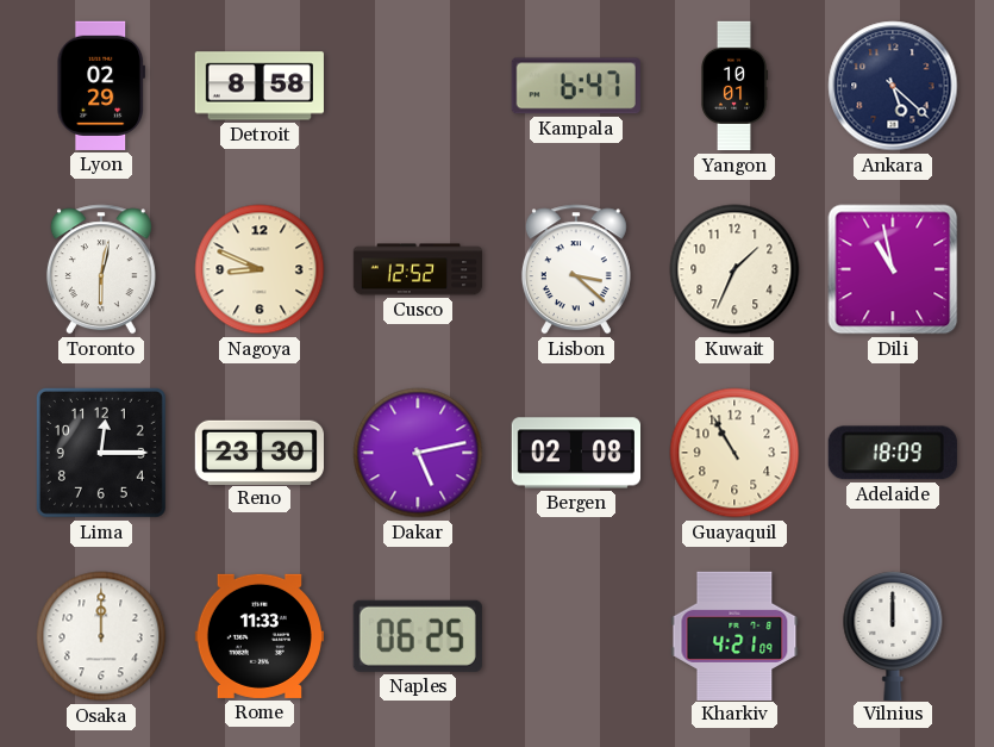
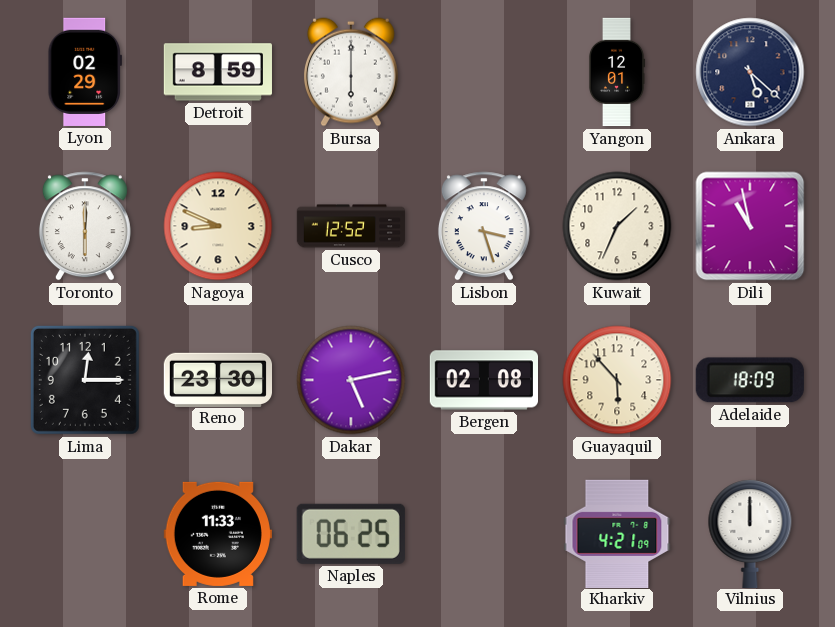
Detroit: 8:58 -> 8:59 (217, 72)
Bursa: none -> 6:00 (351, 72)
Kampala: 6:47 -> none (576, 86)
Yangon: 10:01 -> 12:01 (617, 72)
Toronto: 6:02 -> 6:00 (85, 226)
Lisbon: 3:22 -> 3:27 (484, 226)
Guayaquil: 10:55 -> 5:53 (617, 380)
Osaka: 12:00 -> none (101, 636)
